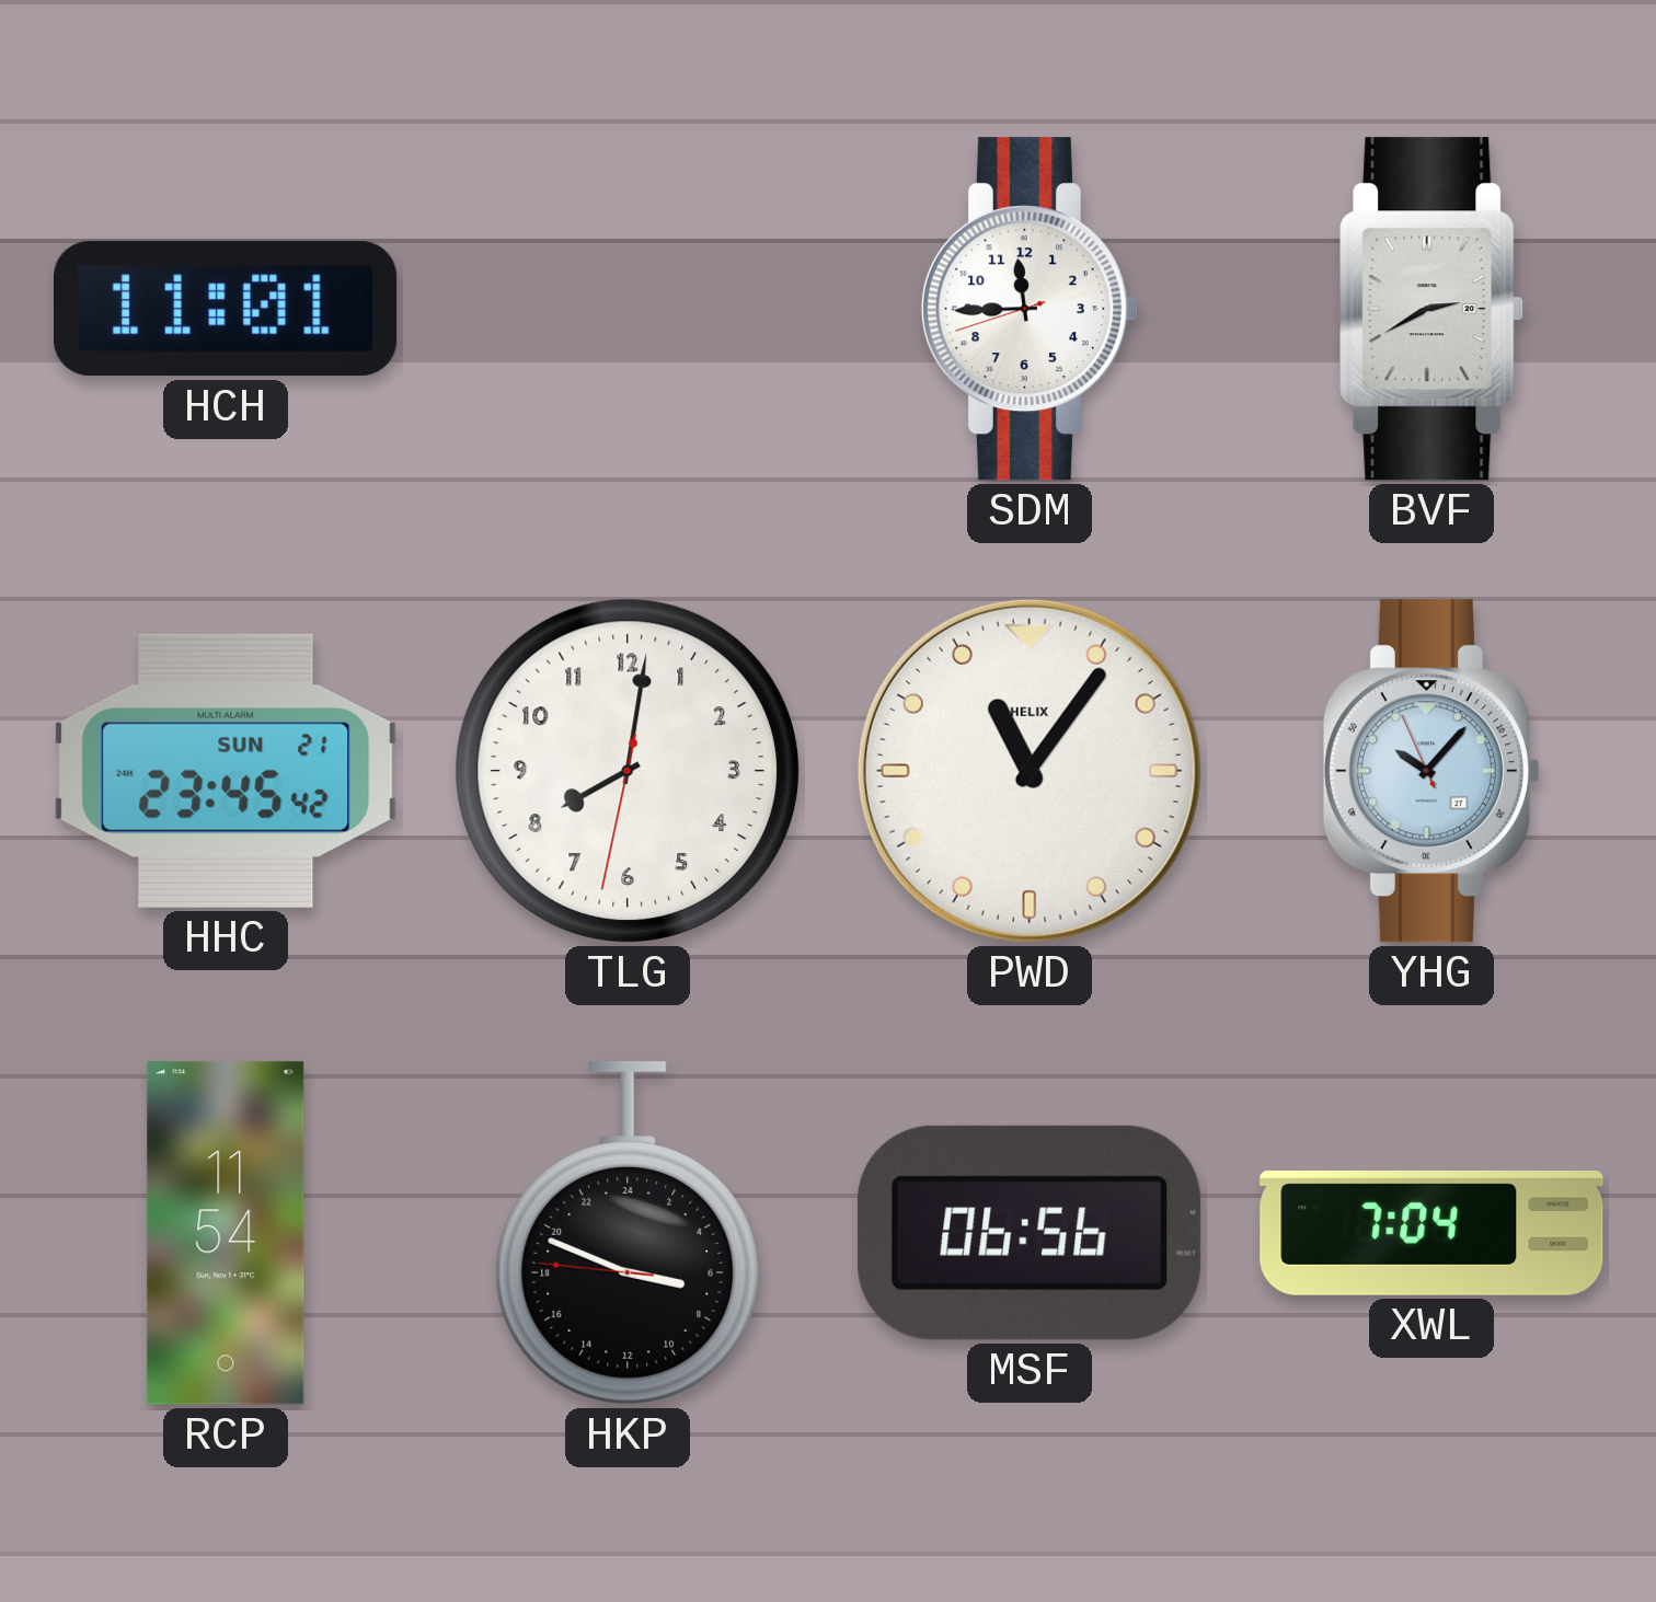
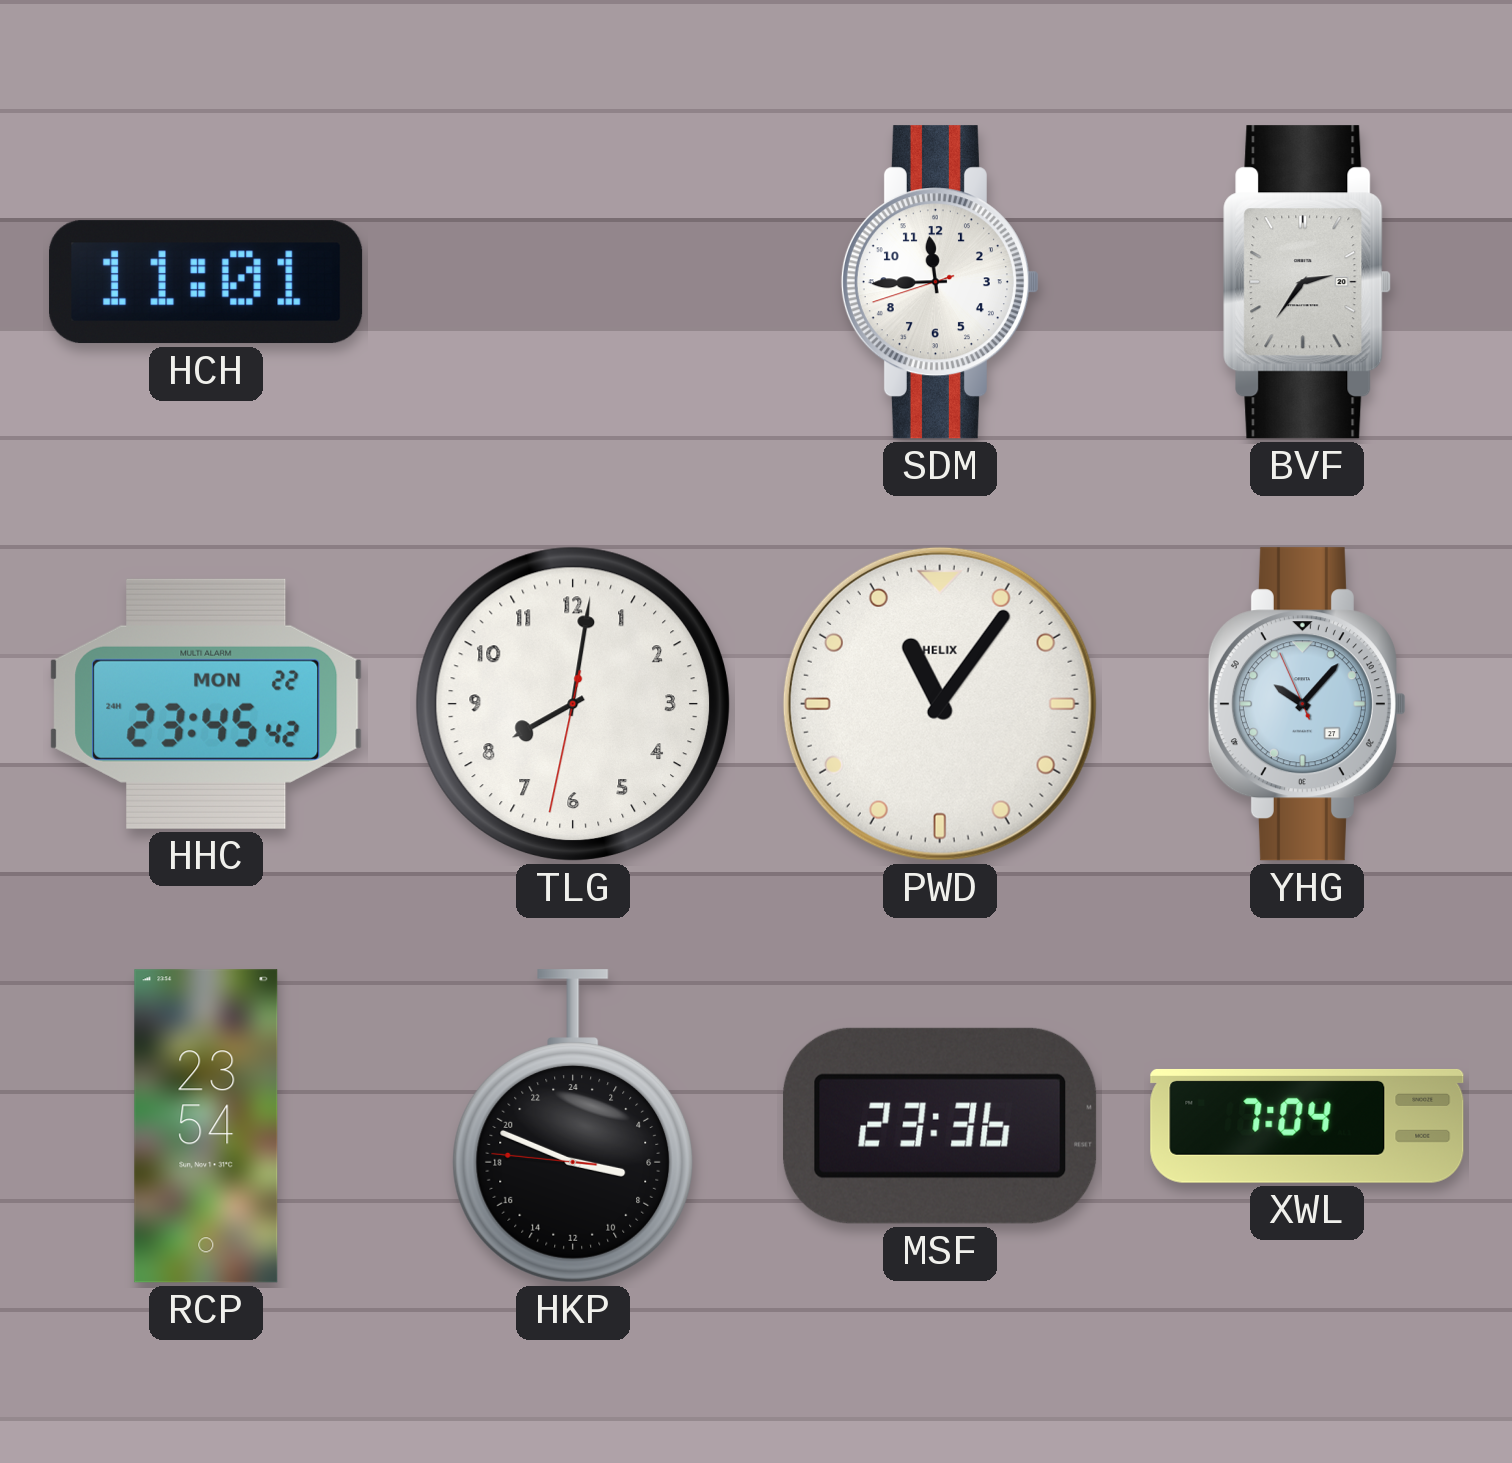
BVF: 2:40 -> 2:36 (1307, 282)
HHC date: SUN 21 -> MON 22 (206, 704)
RCP: 11:54 -> 23:54 (206, 1126)
MSF: 06:56 -> 23:36 (940, 1126)
